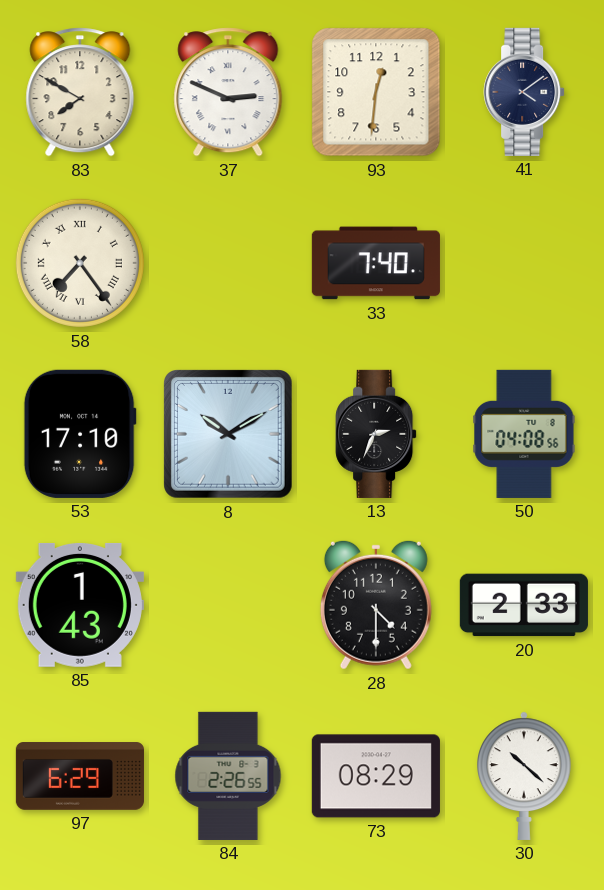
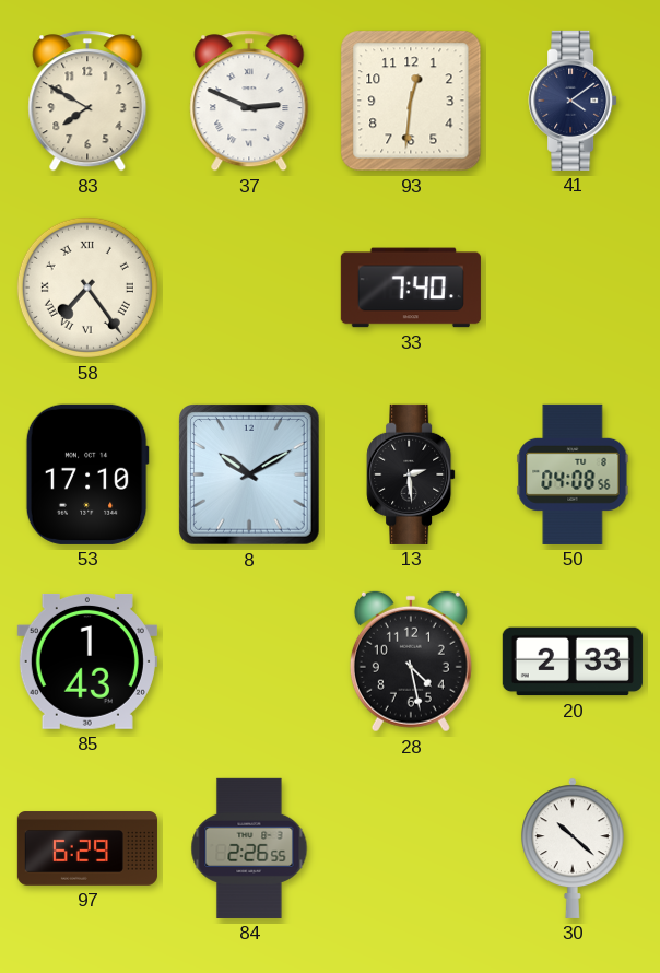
13: 2:34 -> 2:29 (411, 474)
28: 4:30 -> 4:28 (411, 661)
73: 08:29 -> none (376, 776)
